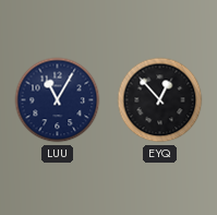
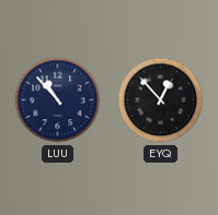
LUU: 11:05 -> 10:53 (58, 100)
